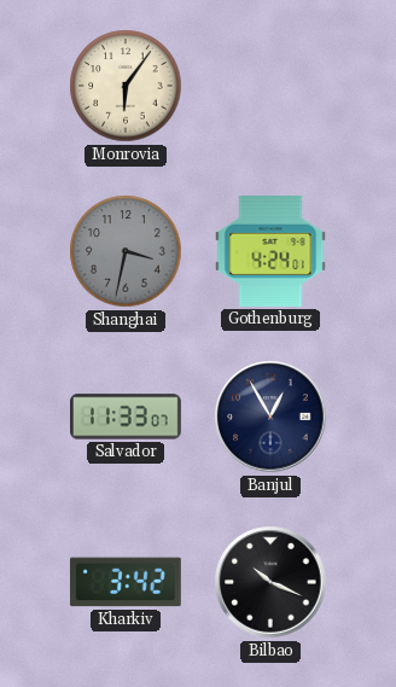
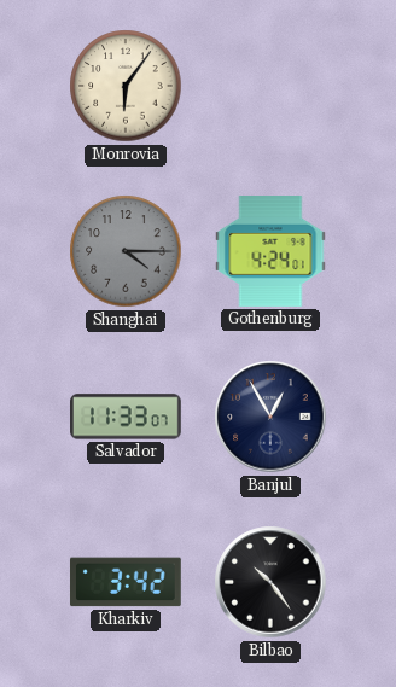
Shanghai: 3:32 -> 4:15 (126, 251)
Bilbao: 10:19 -> 10:24 (270, 582)
